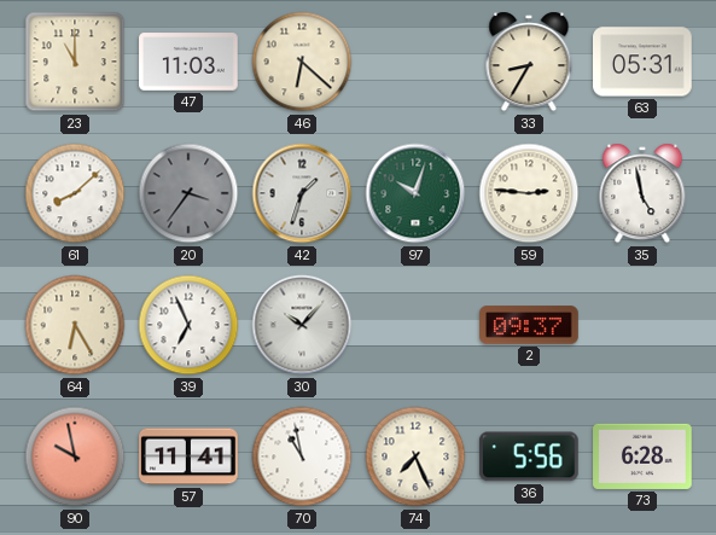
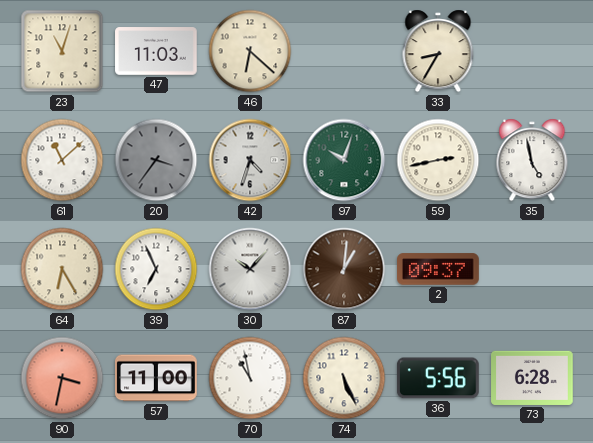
23: 11:00 -> 11:03 (62, 51)
63: 05:31 -> none (644, 62)
61: 8:08 -> 11:08 (62, 160)
42: 1:33 -> 4:33 (250, 160)
59: 2:46 -> 2:43 (438, 160)
87: none -> 1:01 (344, 269)
90: 9:58 -> 3:32 (62, 378)
57: 11:41 -> 11:00 (157, 378)
74: 7:26 -> 5:26 (344, 378)
